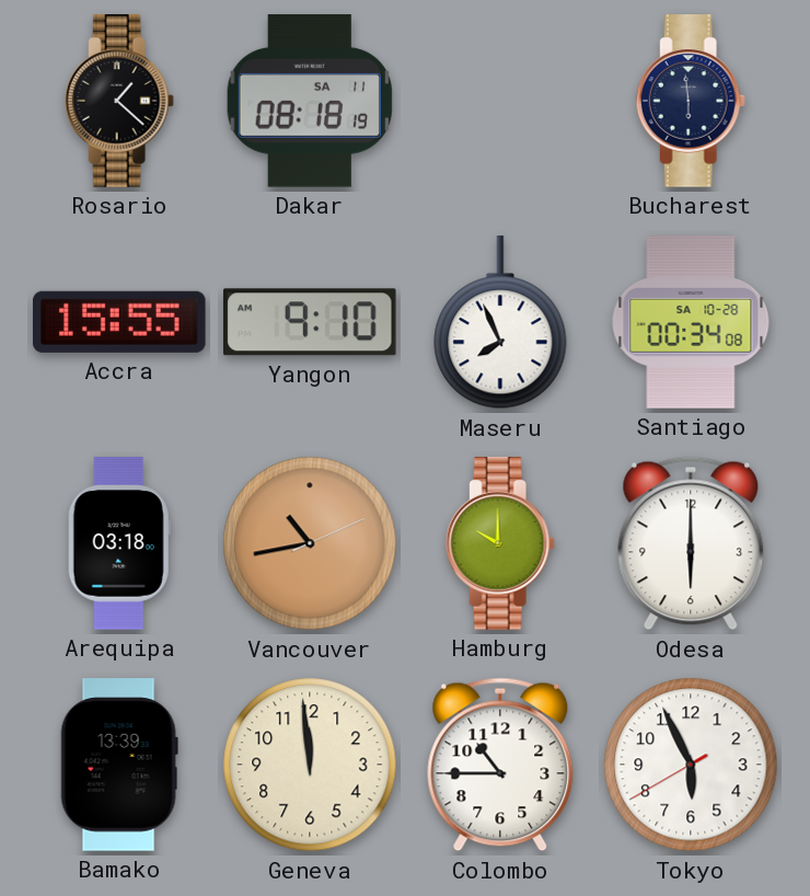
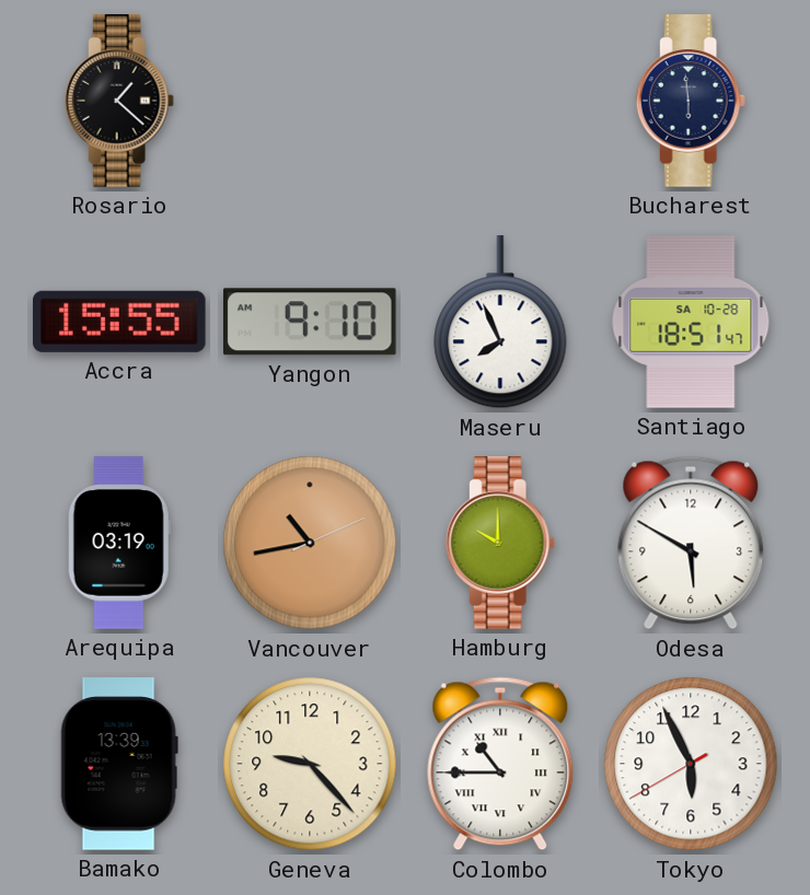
Dakar: 08:18 -> none (310, 101)
Santiago: 00:34 -> 18:51 (691, 322)
Arequipa: 03:18 -> 03:19 (119, 543)
Odesa: 6:00 -> 5:50 (691, 543)
Geneva: 11:59 -> 9:23 (310, 764)
Colombo numerals: Arabic -> Roman (500, 764)
